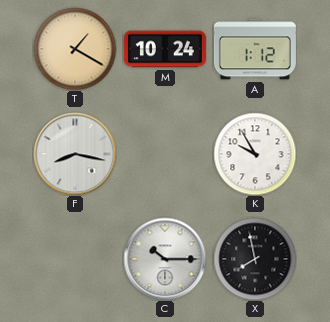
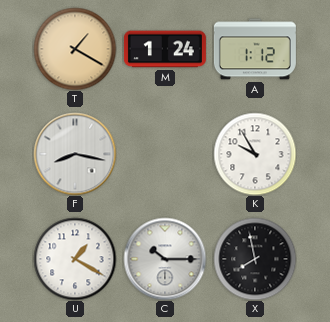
M: 10:24 -> 1:24 (165, 49)
U: none -> 1:20 (75, 259)
